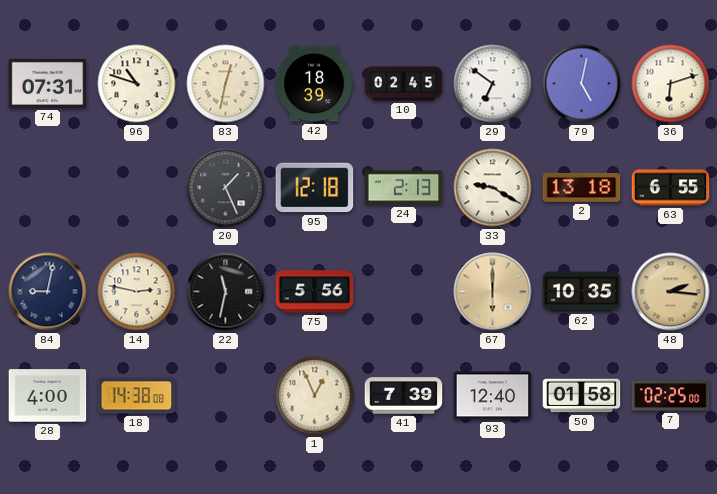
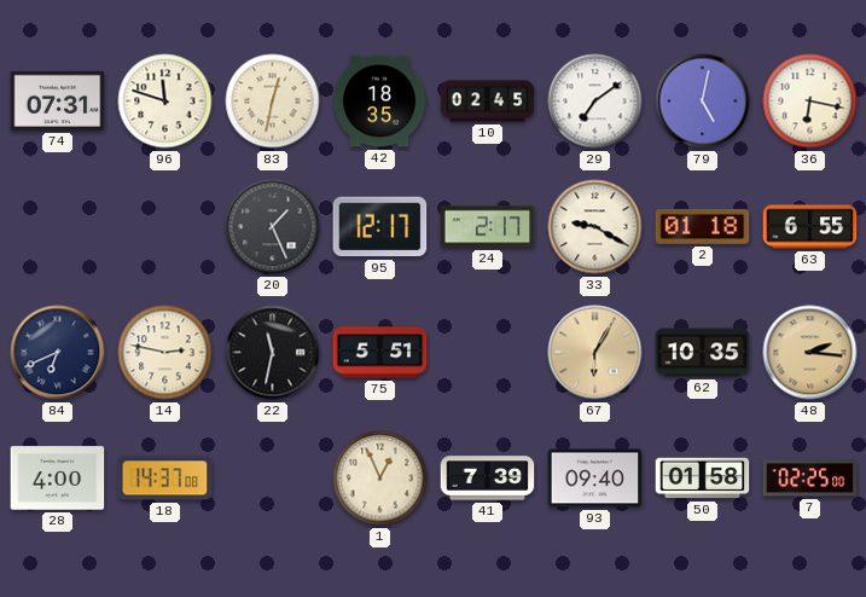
96: 10:48 -> 11:48 (165, 102)
42: 18:39 -> 18:35 (379, 102)
29: 6:51 -> 7:09 (595, 102)
36: 6:12 -> 6:17 (810, 102)
95: 12:18 -> 12:17 (380, 227)
24: 2:13 -> 2:17 (488, 227)
2: 13:18 -> 01:18 (703, 227)
84: 9:02 -> 6:41 (58, 353)
75: 5:56 -> 5:51 (380, 353)
67: 6:00 -> 6:05 (595, 353)
18: 14:38 -> 14:37 (165, 479)
93: 12:40 -> 09:40 (595, 479)
